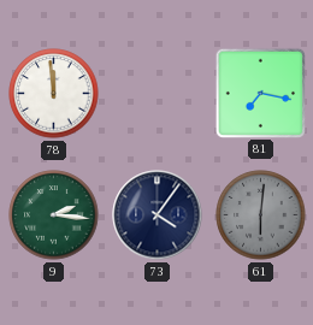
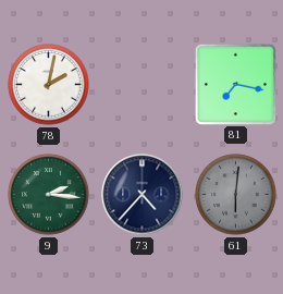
78: 11:59 -> 2:02 (49, 85)
73: 4:06 -> 4:37 (143, 195)
